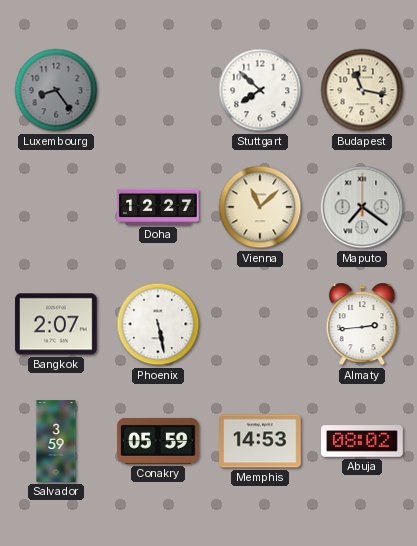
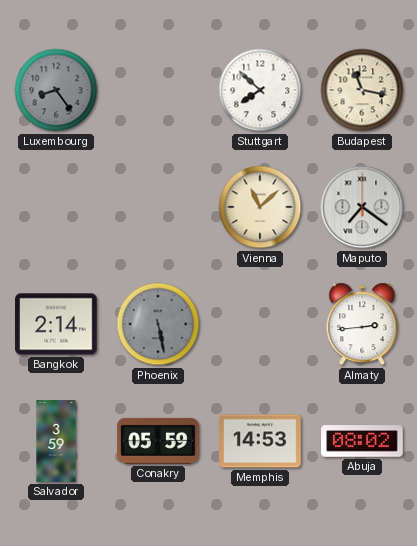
Doha: 12:27 -> none (158, 207)
Bangkok: 2:07 -> 2:14 (56, 324)
Phoenix dial: white -> grey (158, 324)
